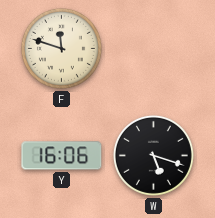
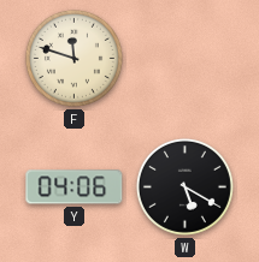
Y: 16:06 -> 04:06 (75, 187)
W: 5:18 -> 5:20 (184, 186)
